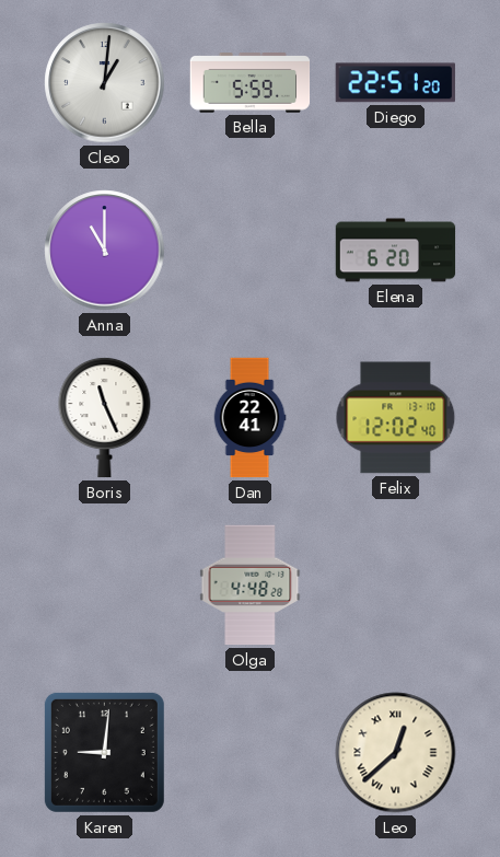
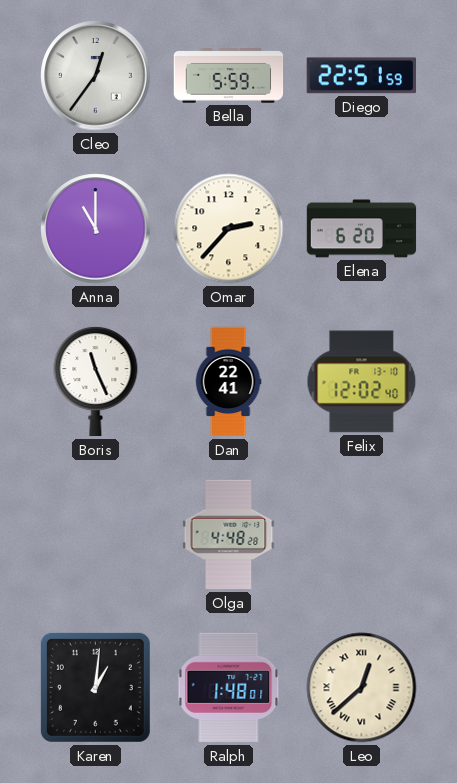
Cleo: 1:01 -> 12:36 (96, 76)
Diego: 22:51:20 -> 22:51:59 (361, 76)
Omar: none -> 2:37 (229, 229)
Karen: 9:01 -> 1:01 (95, 687)
Ralph: none -> 1:48 (229, 688)
